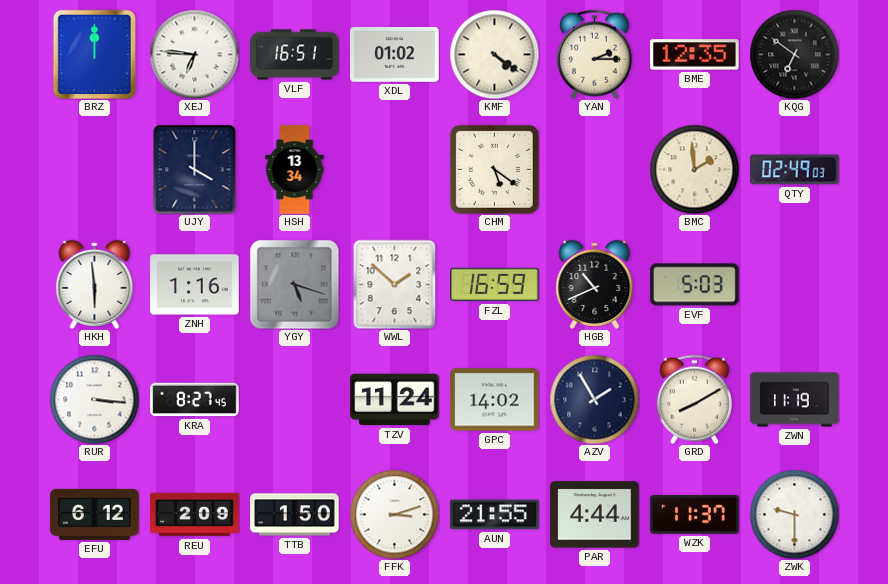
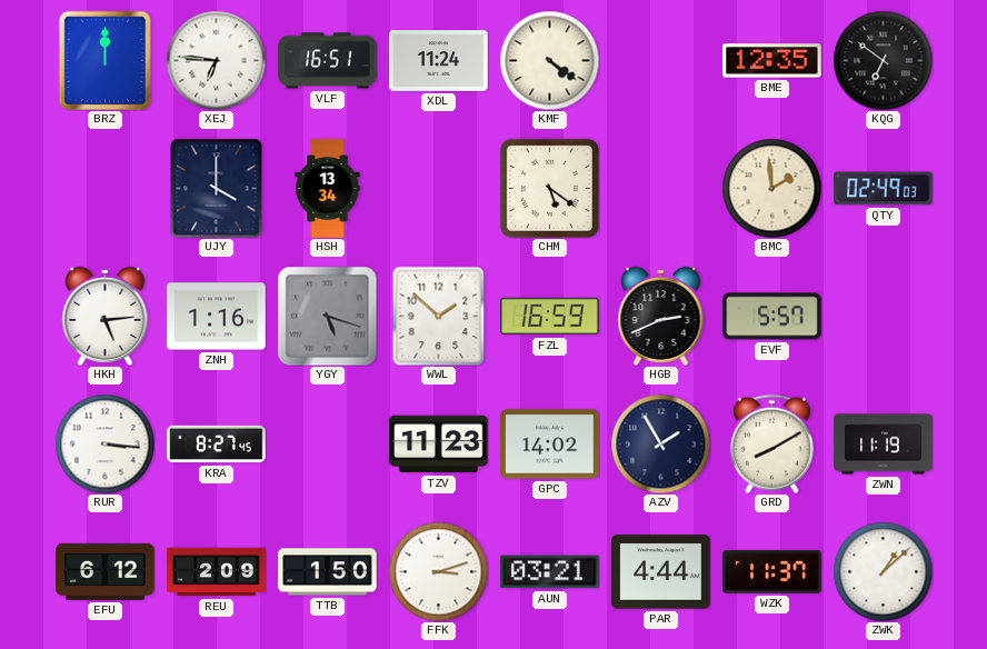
XDL: 01:02 -> 11:24 (439, 61)
YAN: 2:15 -> none (594, 54)
HKH: 5:59 -> 5:14 (106, 316)
HGB: 10:41 -> 2:41 (661, 316)
EVF: 5:03 -> 5:57 (772, 317)
TZV: 11:24 -> 11:23 (439, 445)
AUN: 21:55 -> 03:21 (550, 572)
ZWK: 9:30 -> 1:08 (883, 571)
